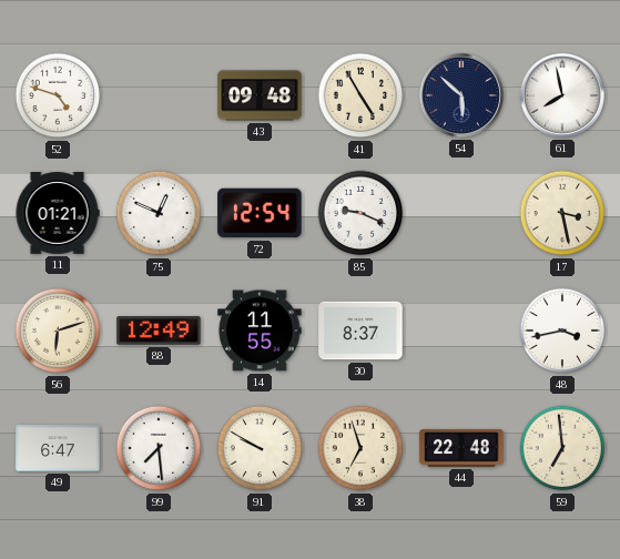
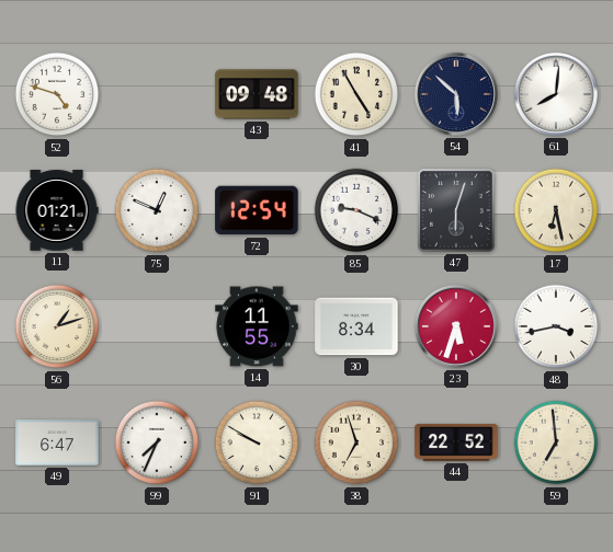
61: 7:58 -> 8:01 (556, 94)
47: none -> 6:03 (457, 211)
17: 3:28 -> 6:28 (556, 210)
56: 6:12 -> 1:12 (57, 326)
88: 12:49 -> none (159, 331)
30: 8:37 -> 8:34 (356, 326)
23: none -> 5:33 (456, 326)
99: 7:29 -> 7:34 (157, 442)
44: 22:48 -> 22:52 (456, 442)
